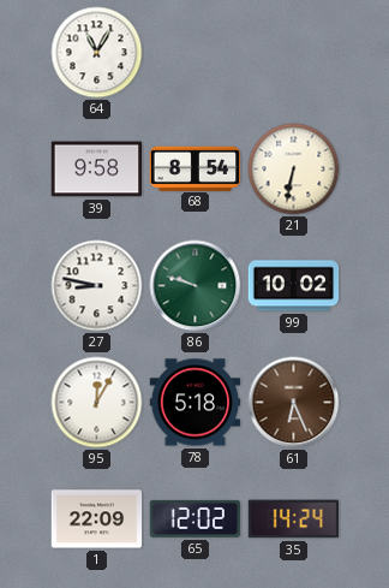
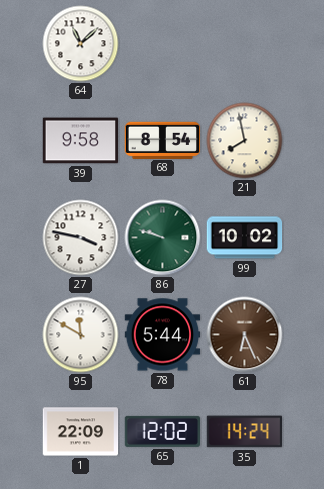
64: 11:05 -> 11:08 (81, 44)
21: 6:32 -> 7:58 (245, 141)
27: 8:47 -> 3:47 (81, 238)
95: 12:05 -> 11:50 (81, 335)
78: 5:18 -> 5:44 (163, 335)
